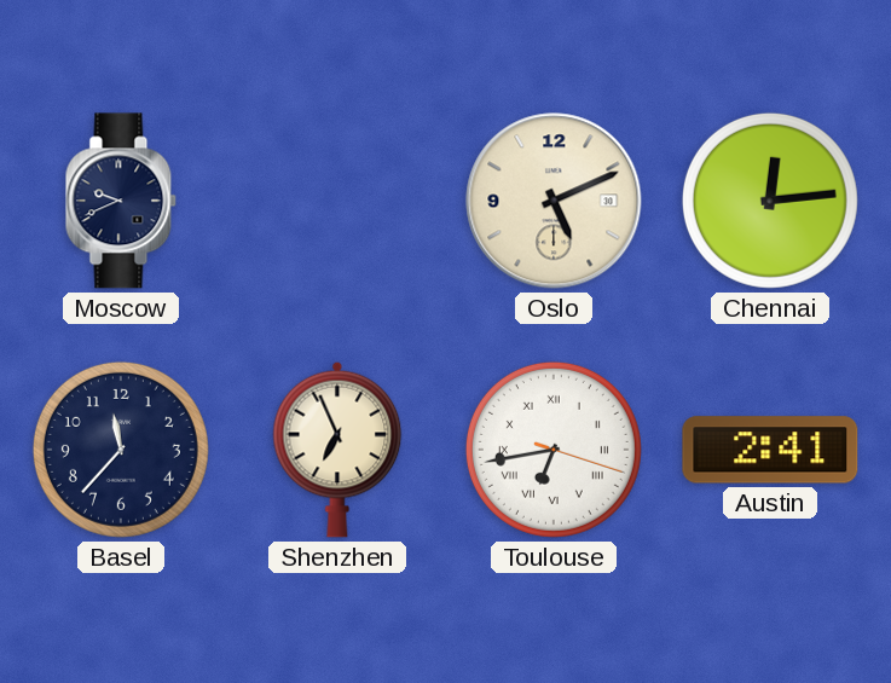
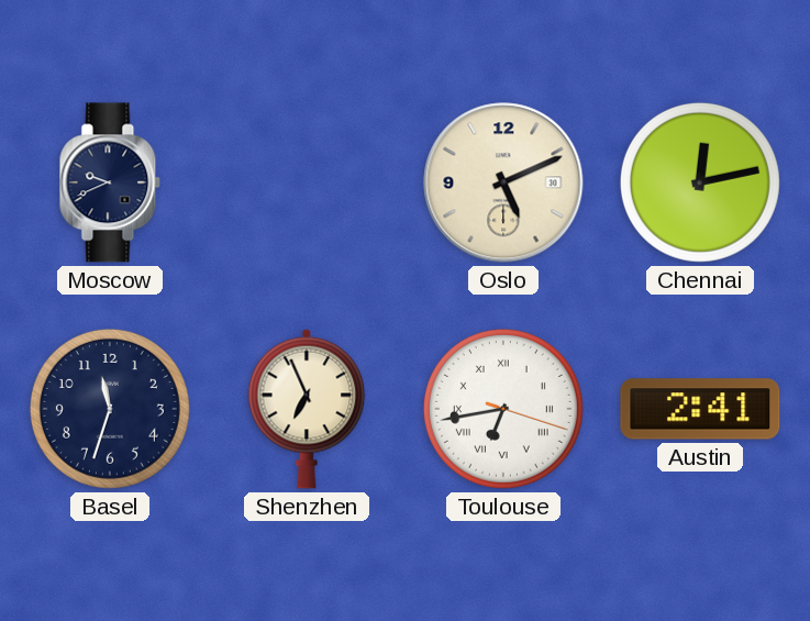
Chennai: 12:14 -> 12:13 (700, 182)
Basel: 11:37 -> 11:33 (110, 409)
